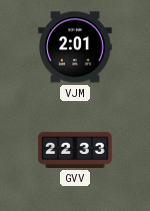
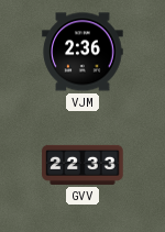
VJM: 2:01 -> 2:36 (82, 52)
